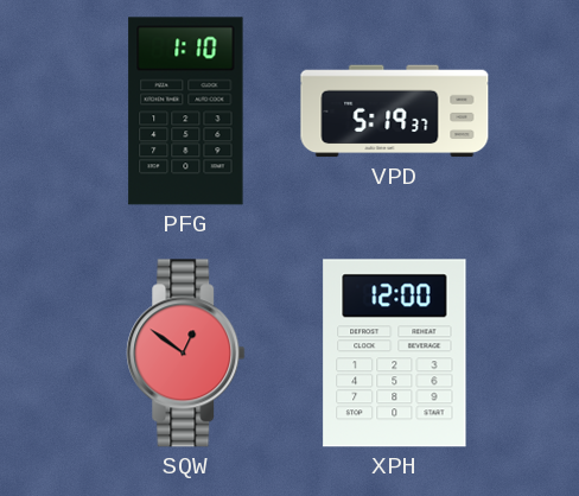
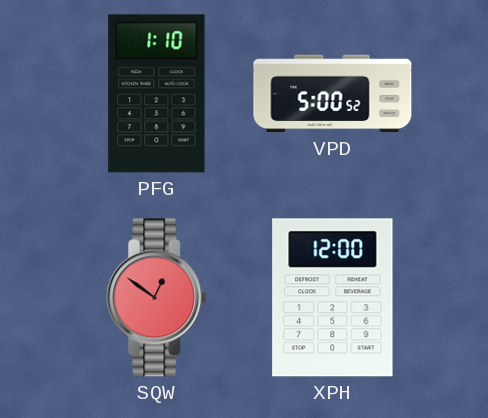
VPD: 5:19 -> 5:00 (333, 94)
